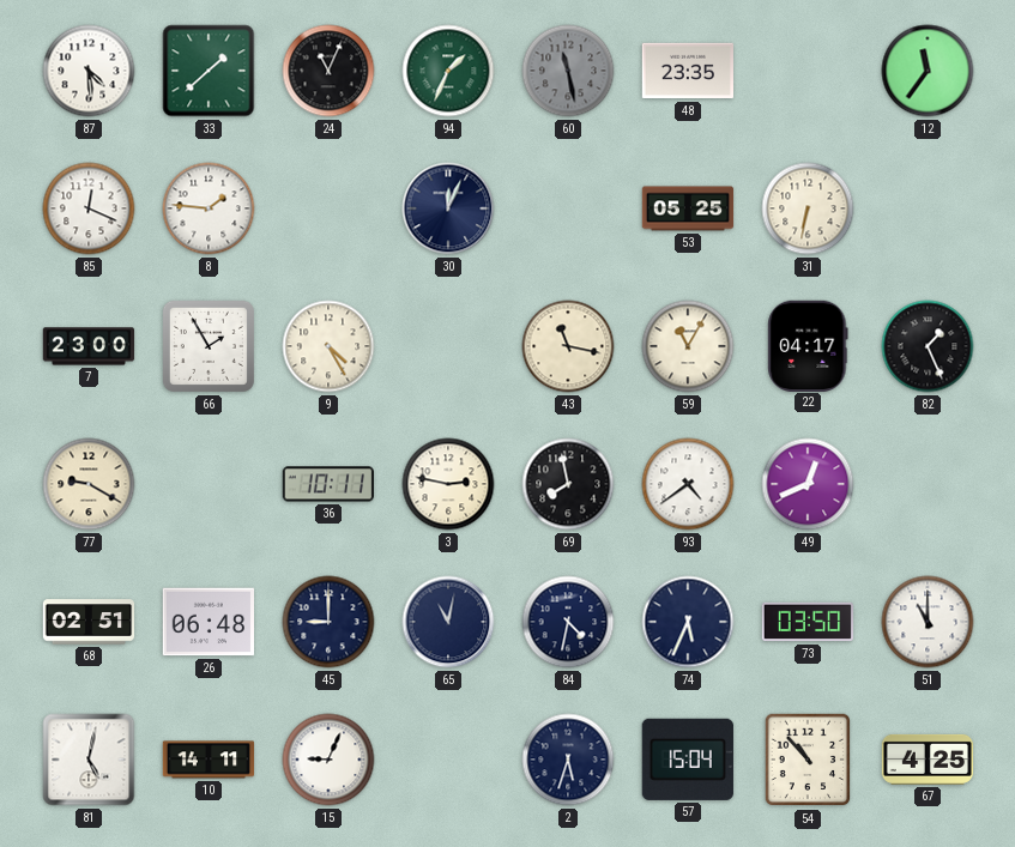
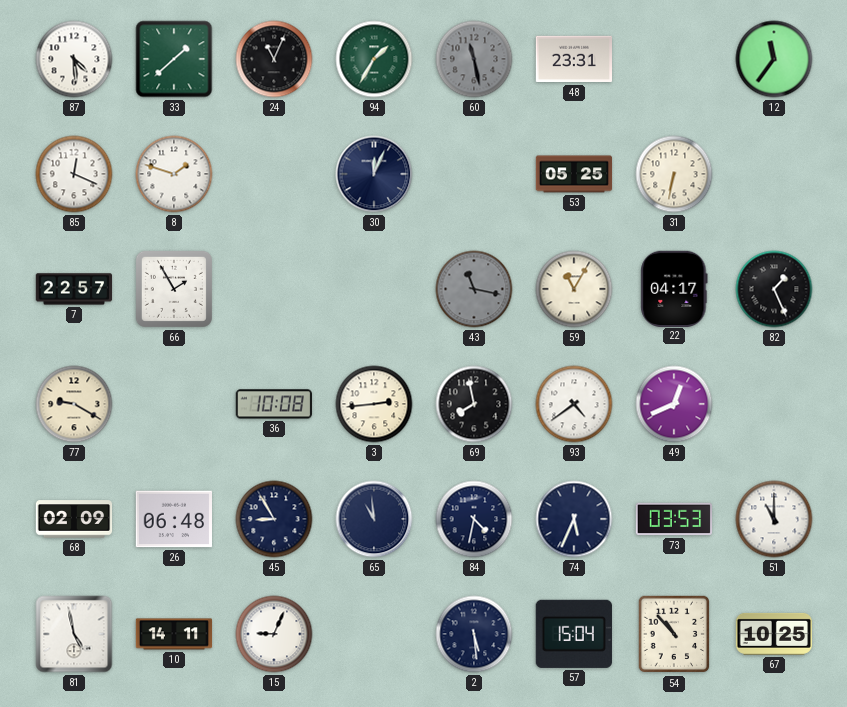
94: 1:34 -> 1:35 (374, 59)
48: 23:35 -> 23:31 (574, 59)
8: 1:46 -> 1:48 (174, 174)
7: 23:00 -> 22:57 (74, 289)
9: 4:25 -> none (328, 346)
43 dial: cream -> grey (474, 289)
36: 10:11 -> 10:08 (273, 404)
3: 2:47 -> 2:44 (374, 404)
68: 02:51 -> 02:09 (74, 519)
45: 9:00 -> 8:55 (274, 519)
65: 11:02 -> 10:59 (374, 519)
73: 03:50 -> 03:53 (674, 519)
81: 5:02 -> 4:58 (74, 634)
2: 5:33 -> 5:29 (474, 634)
67: 4:25 -> 10:25 (774, 634)
